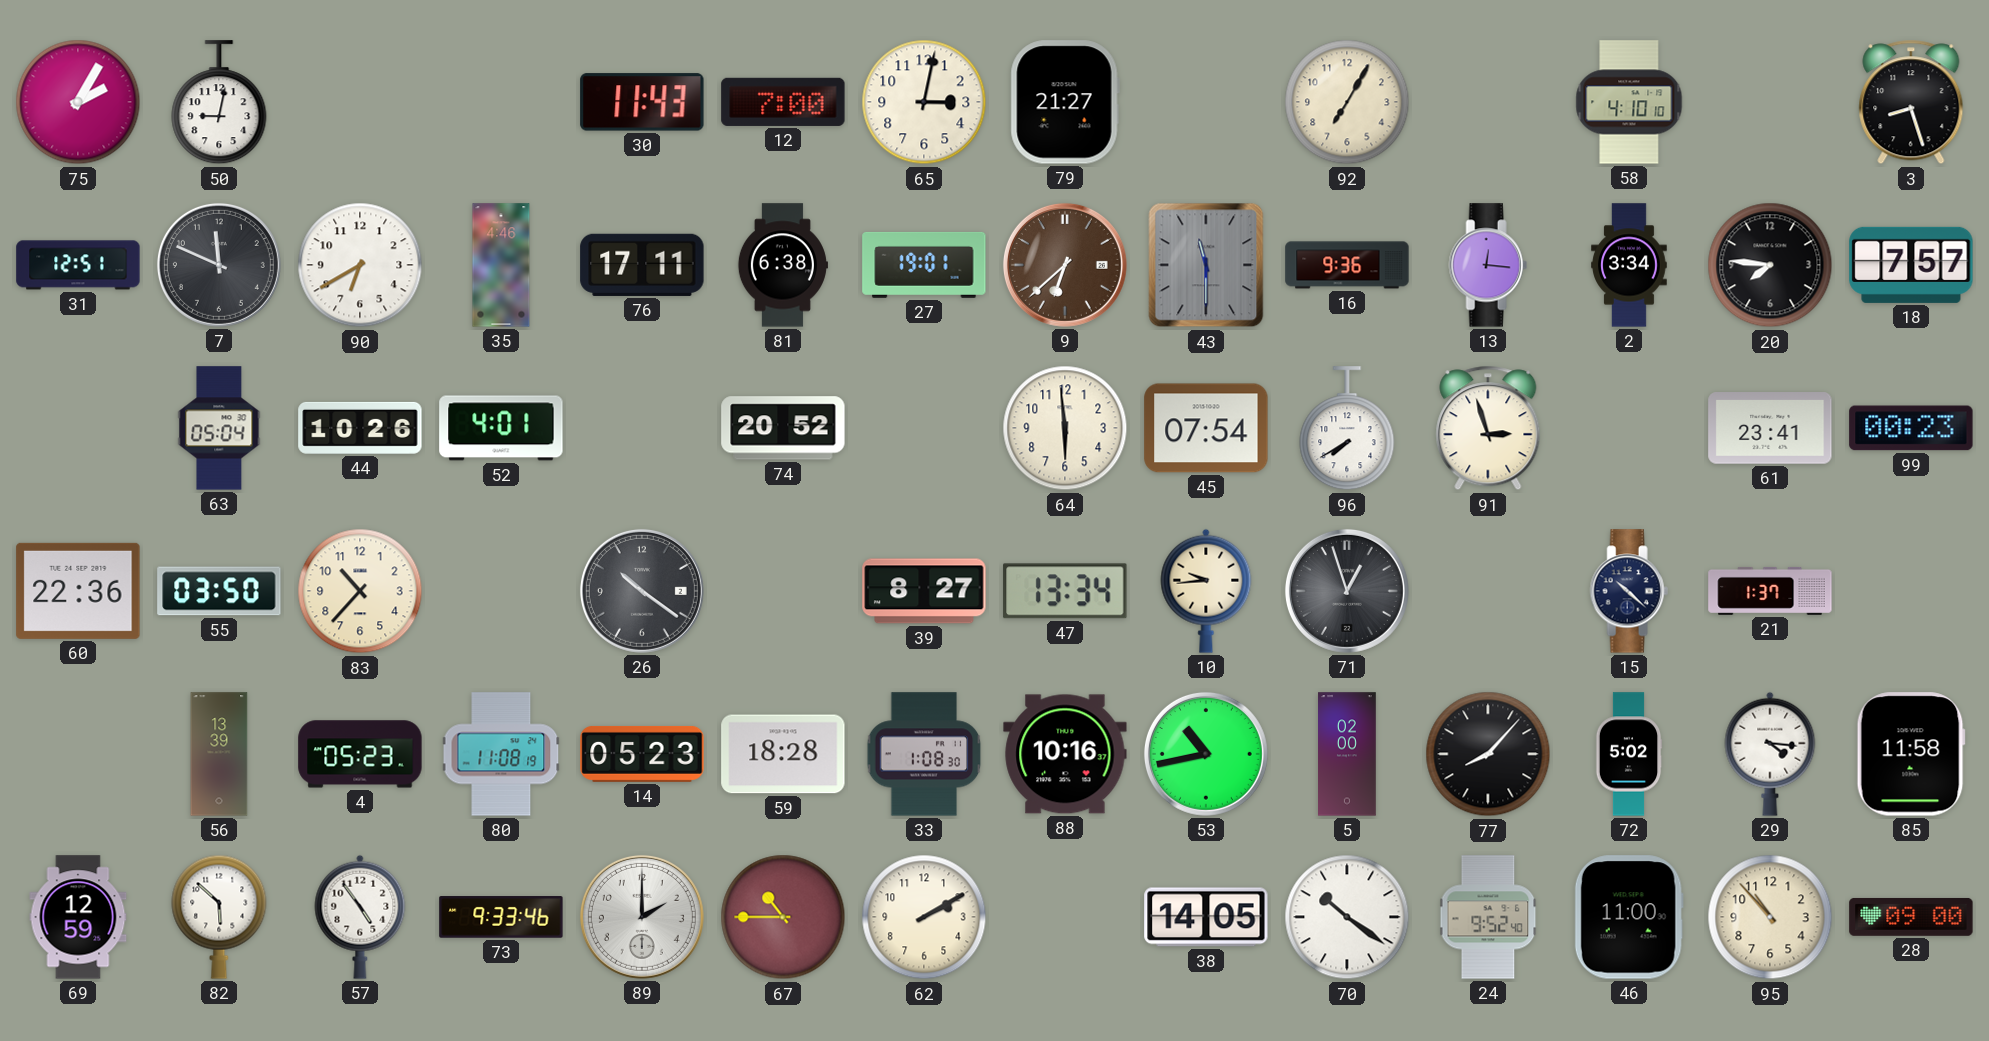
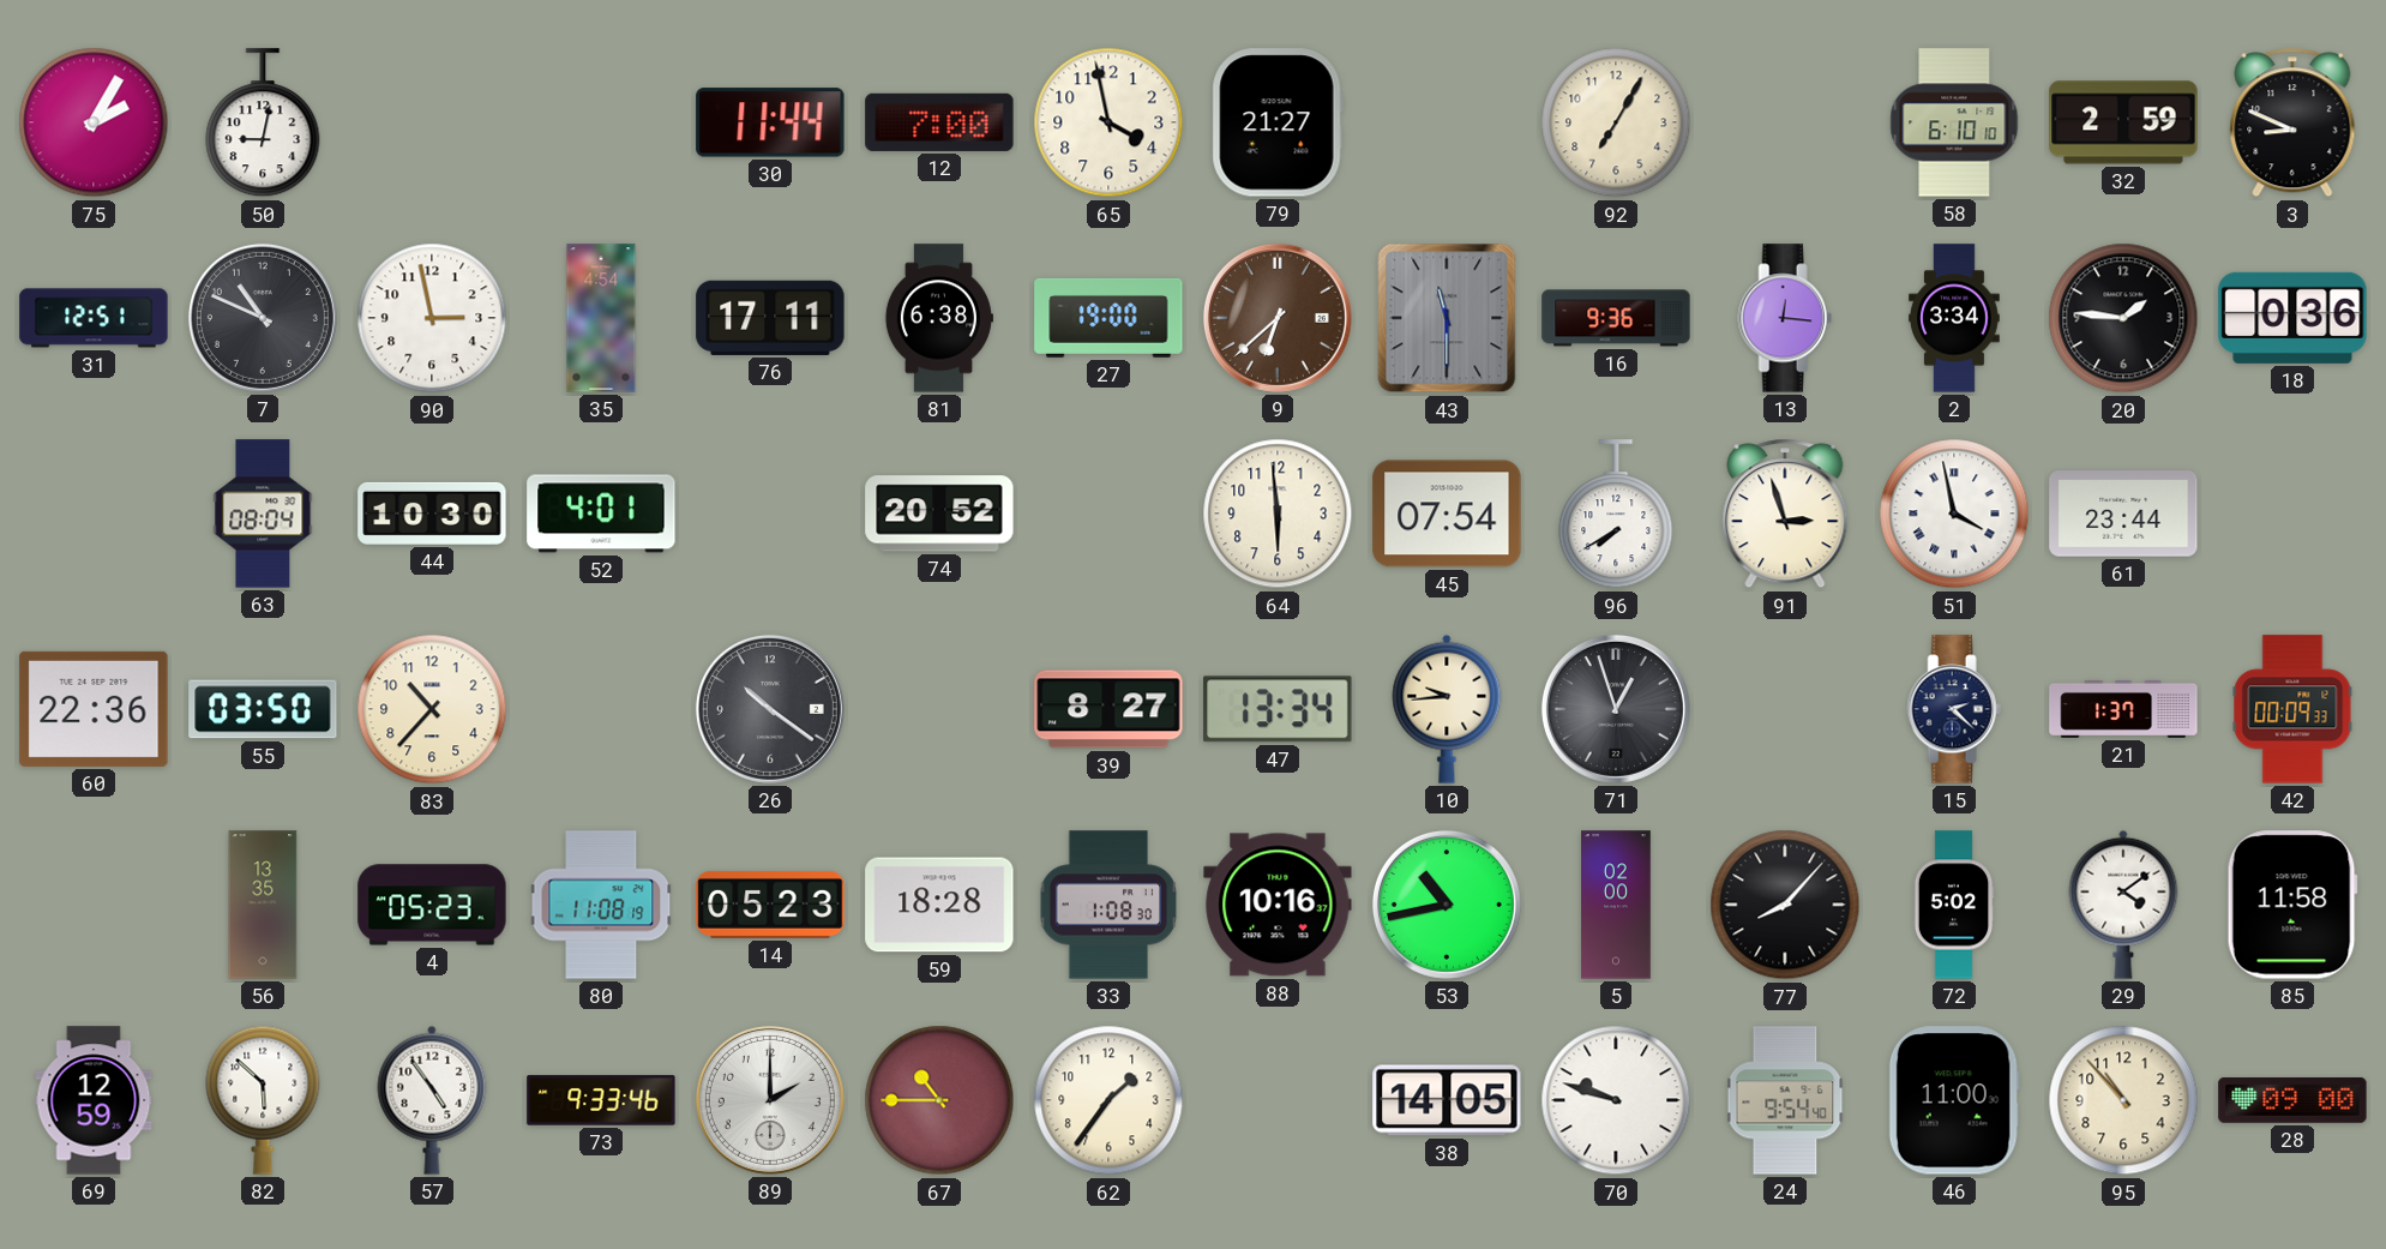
30: 11:43 -> 11:44 (770, 122)
65: 3:02 -> 3:58 (1108, 122)
58: 4:10 -> 6:10 (1954, 122)
32: none -> 2:59 (2123, 122)
3: 8:27 -> 8:49 (2292, 122)
7: 11:49 -> 10:49 (263, 318)
90: 6:40 -> 2:58 (432, 318)
35: 4:46 -> 4:54 (601, 318)
27: 19:01 -> 19:00 (1108, 318)
20: 7:46 -> 1:46 (2123, 318)
18: 7:57 -> 0:36 (2292, 318)
63: 05:04 -> 08:04 (263, 514)
44: 10:26 -> 10:30 (432, 514)
51: none -> 3:58 (1954, 514)
61: 23:41 -> 23:44 (2123, 514)
99: 00:23 -> none (1911, 428)
15: 10:22 -> 2:22 (1954, 709)
42: none -> 00:09 (2292, 709)
56: 13:39 -> 13:35 (263, 905)
29: 4:16 -> 4:09 (2123, 905)
62: 2:10 -> 1:36 (1108, 1100)
70: 10:21 -> 9:48 (1616, 1100)
24: 9:52 -> 9:54 (1785, 1100)
